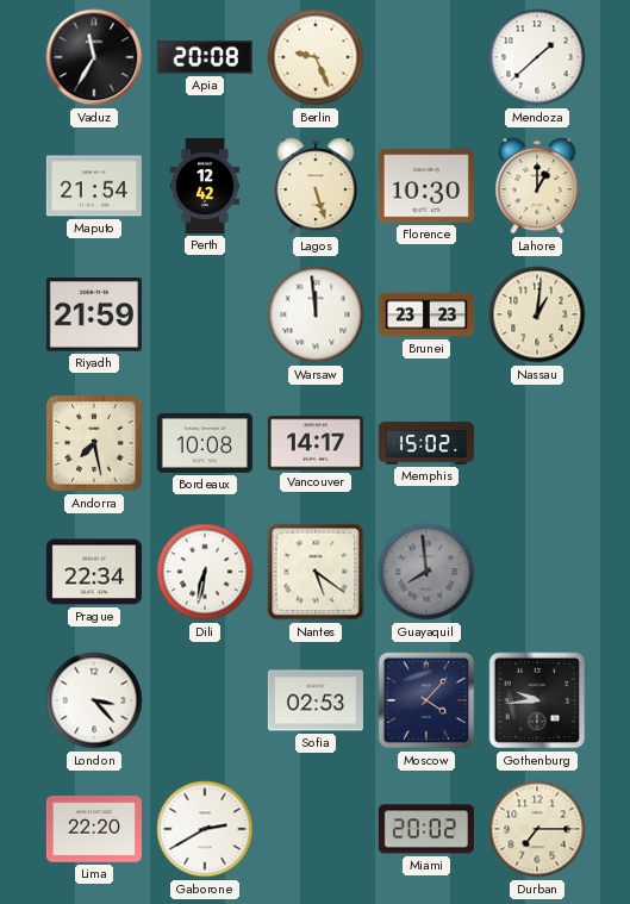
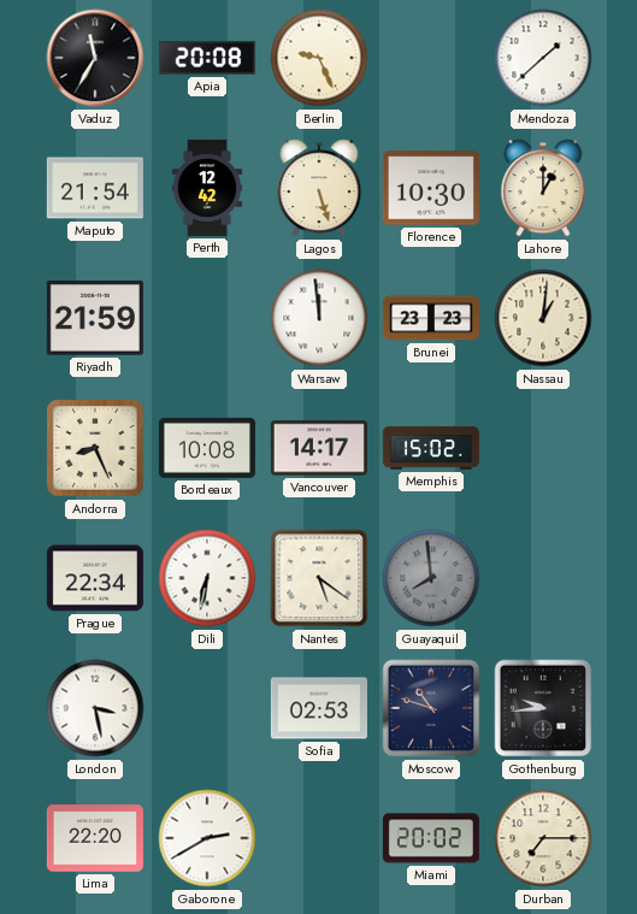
Andorra: 7:28 -> 8:26 (95, 448)
London: 3:23 -> 3:28 (95, 708)
Moscow: 4:07 -> 10:48 (431, 708)
